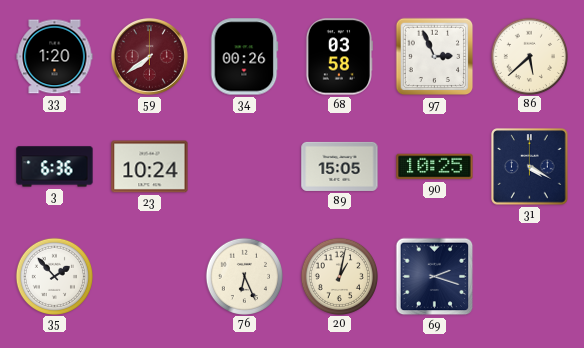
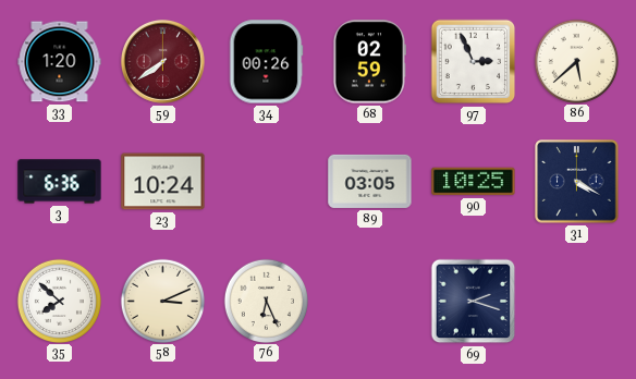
68: 03:58 -> 02:59 (368, 62)
89: 15:05 -> 03:05 (370, 181)
35: 1:53 -> 7:52 (59, 301)
58: none -> 3:11 (162, 301)
20: 1:02 -> none (339, 276)
